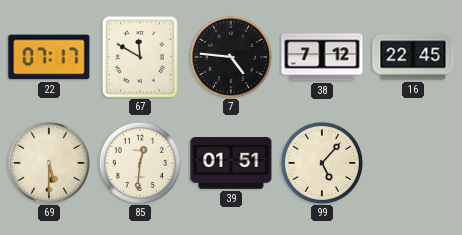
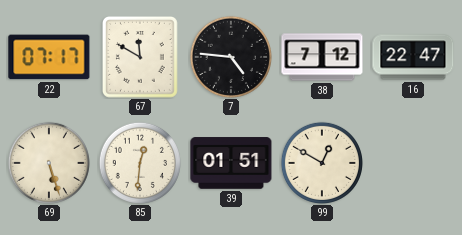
16: 22:45 -> 22:47 (413, 57)
69: 5:30 -> 5:27 (49, 163)
99: 5:07 -> 12:50 (322, 163)
